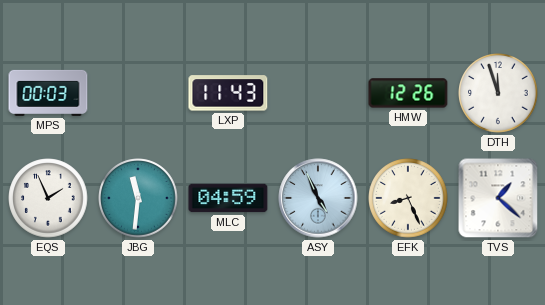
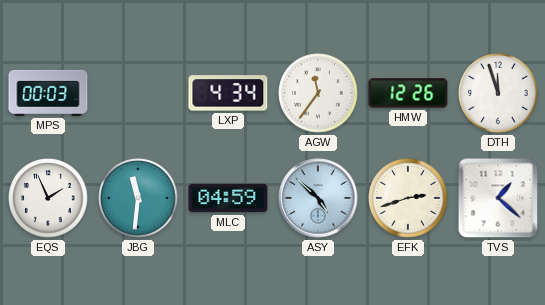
LXP: 11:43 -> 4:34 (228, 93)
AGW: none -> 11:36 (318, 93)
ASY: 4:56 -> 4:52 (318, 198)
EFK: 8:26 -> 2:42 (408, 198)
